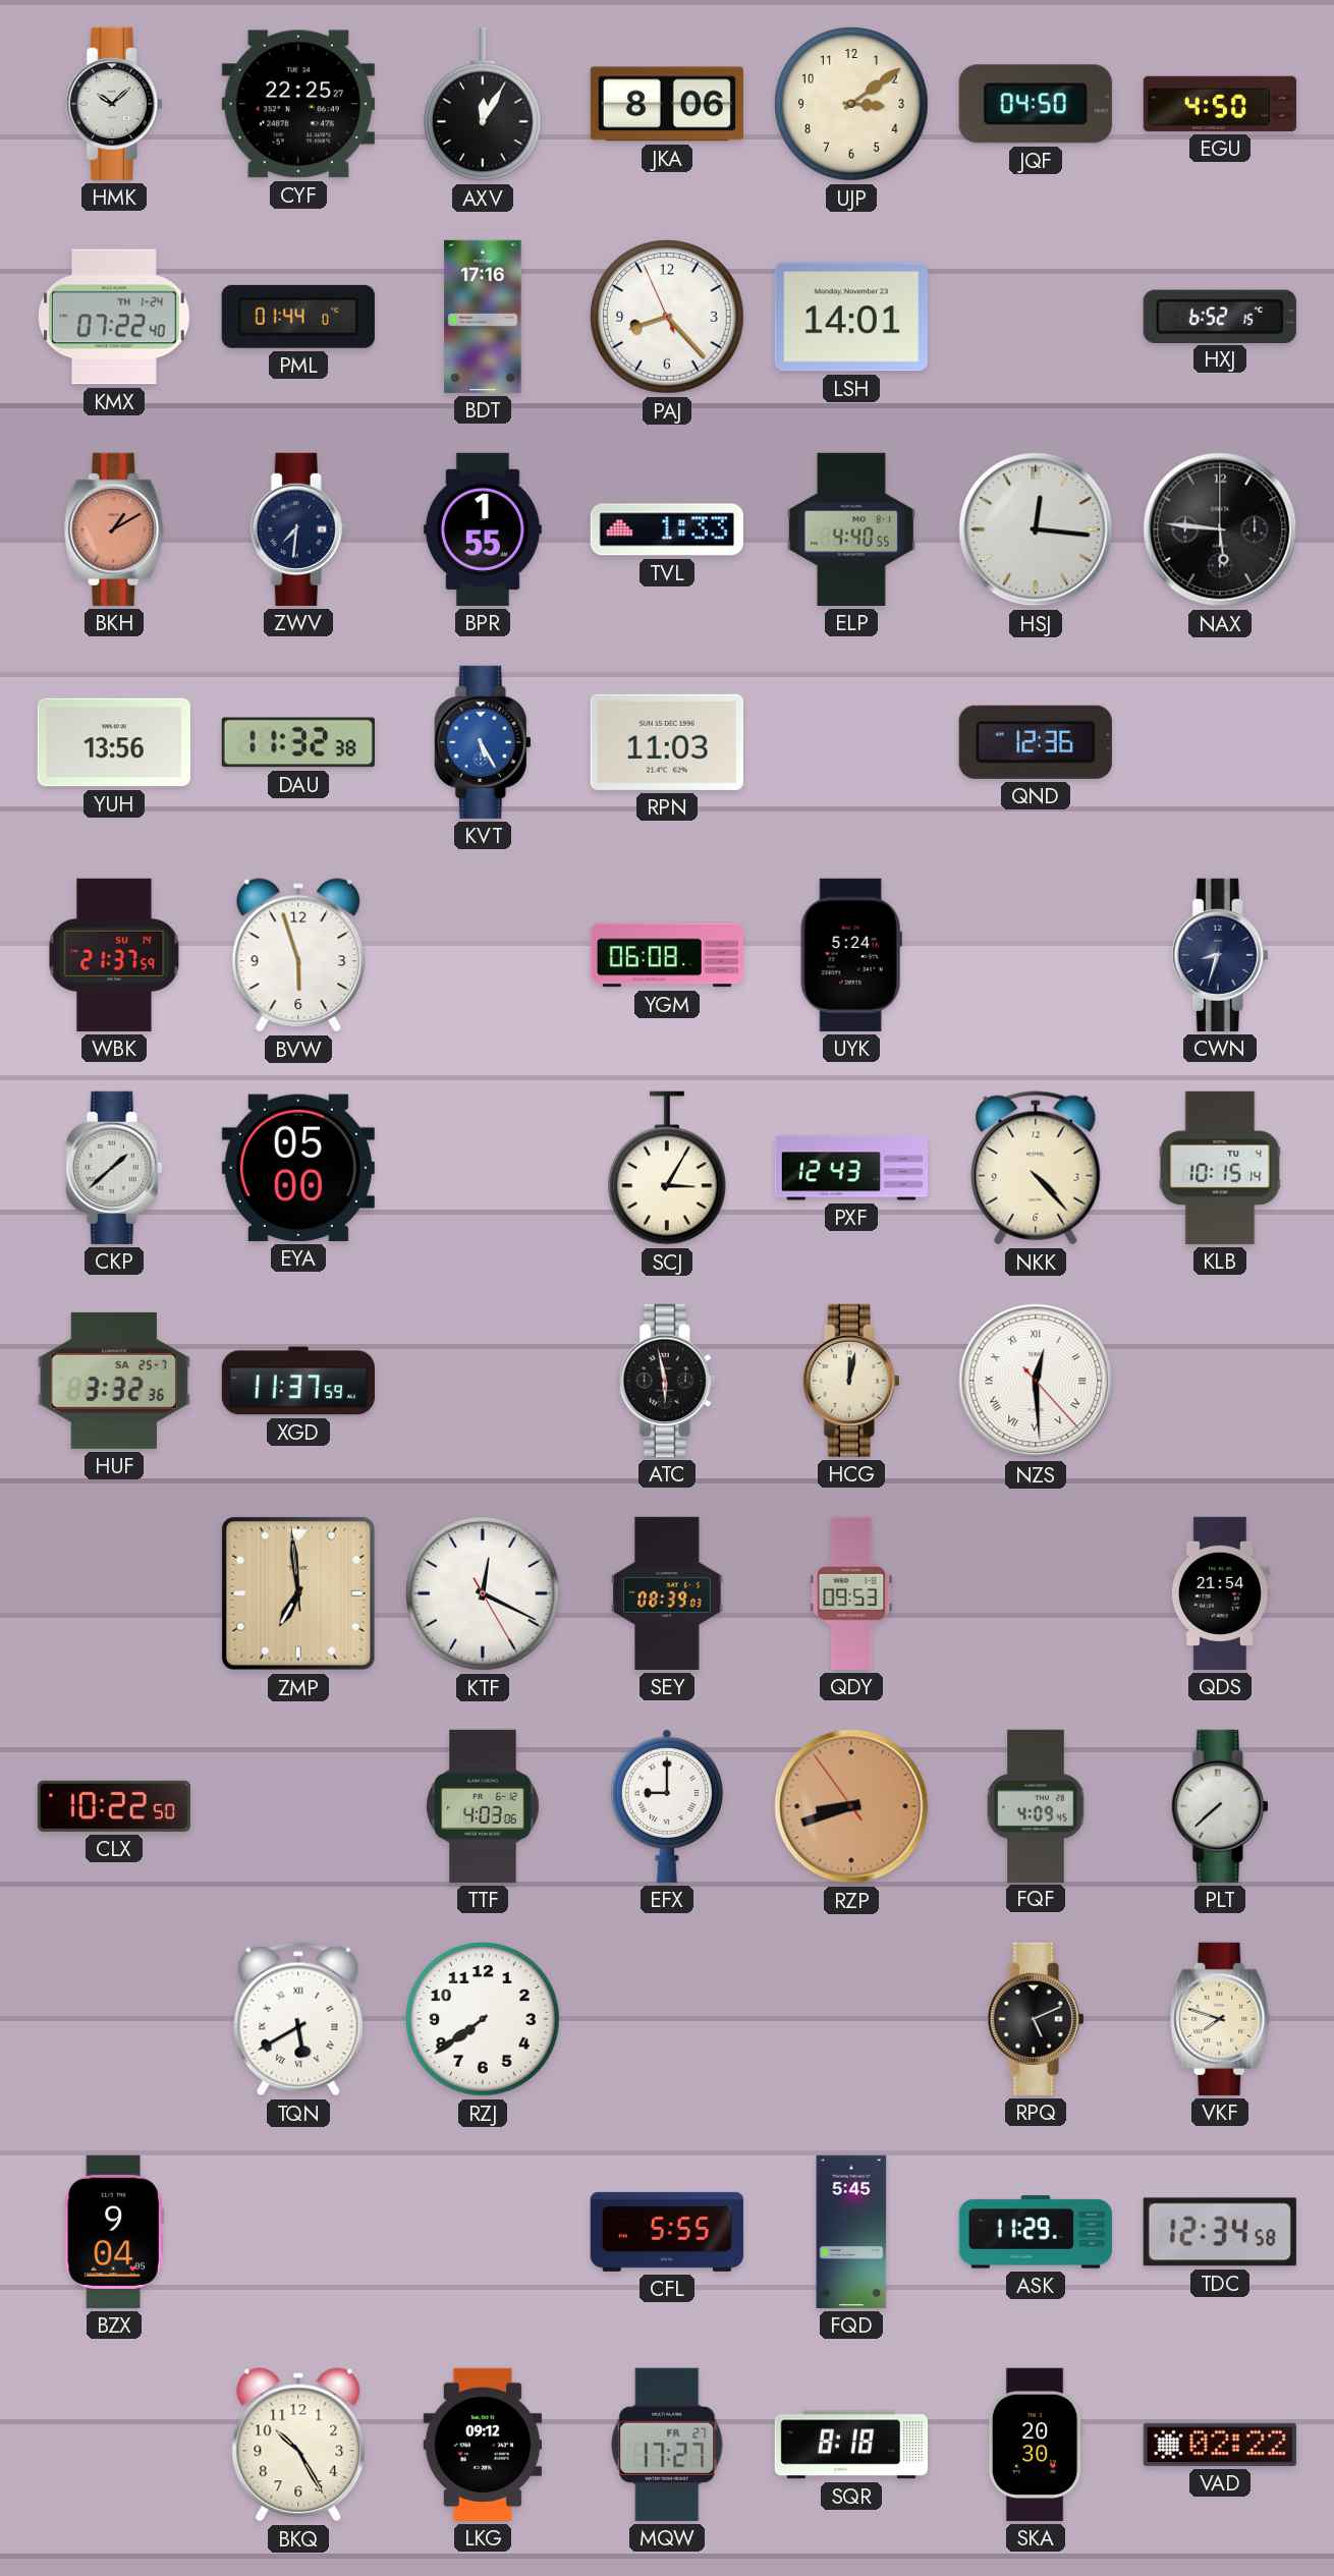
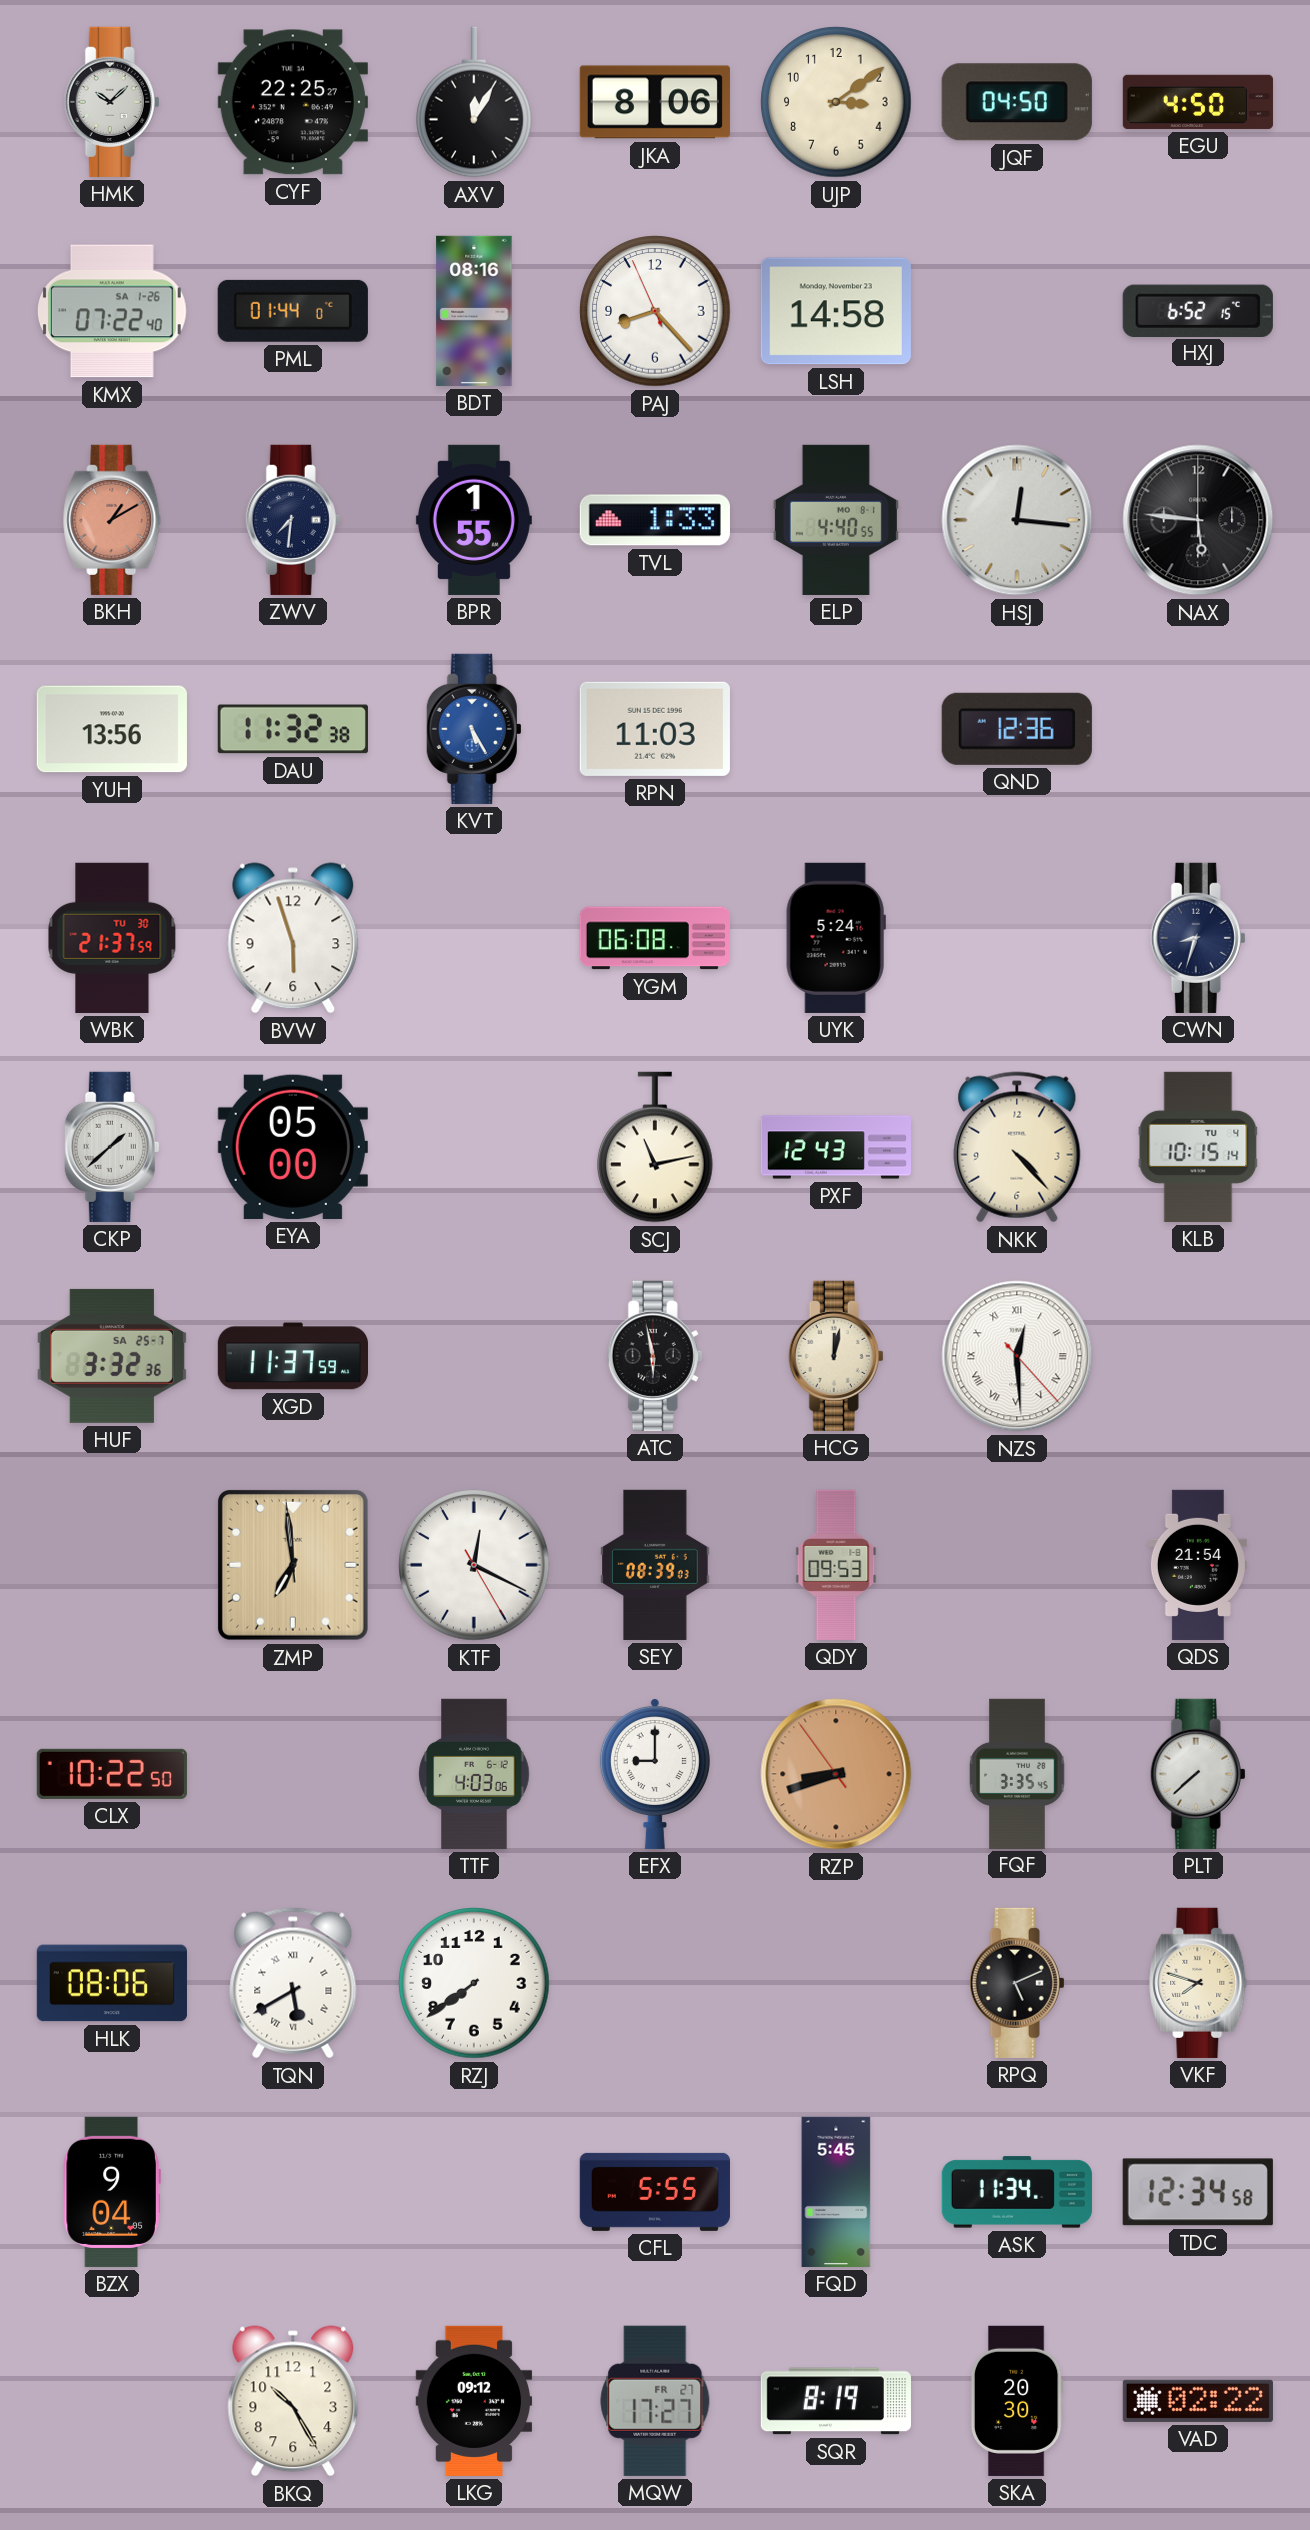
KMX date: TH 1-24 -> SA 1-26 (112, 311)
BDT: 17:16 -> 08:16 (474, 311)
LSH: 14:01 -> 14:58 (836, 311)
WBK date: SU 14 -> TU 30 (112, 938)
SCJ: 3:05 -> 11:13 (656, 1147)
FQF: 4:09 -> 3:35 (1017, 1773)
HLK: none -> 08:06 (112, 1983)
ASK: 11:29 -> 11:34 (1017, 2192)
SQR: 8:18 -> 8:19 (836, 2401)
